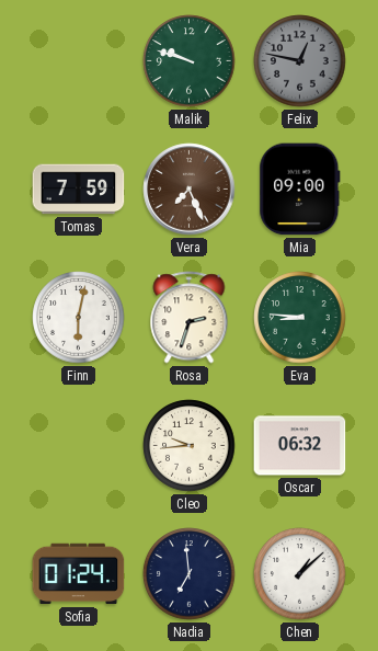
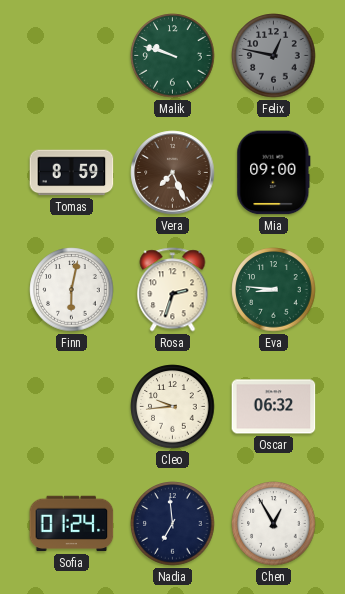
Tomas: 7:59 -> 8:59 (72, 173)
Chen: 1:08 -> 12:55 (274, 524)
